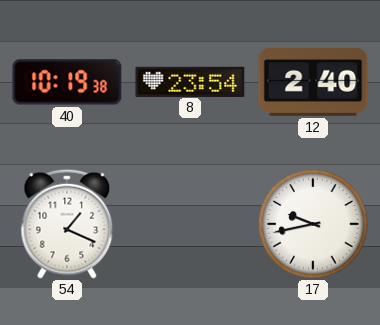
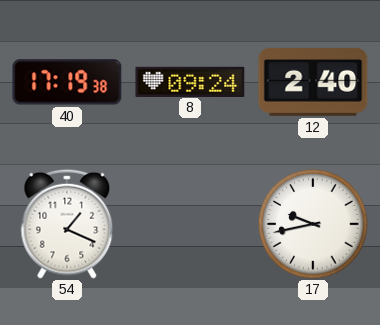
40: 10:19 -> 17:19 (67, 82)
8: 23:54 -> 09:24 (190, 81)
